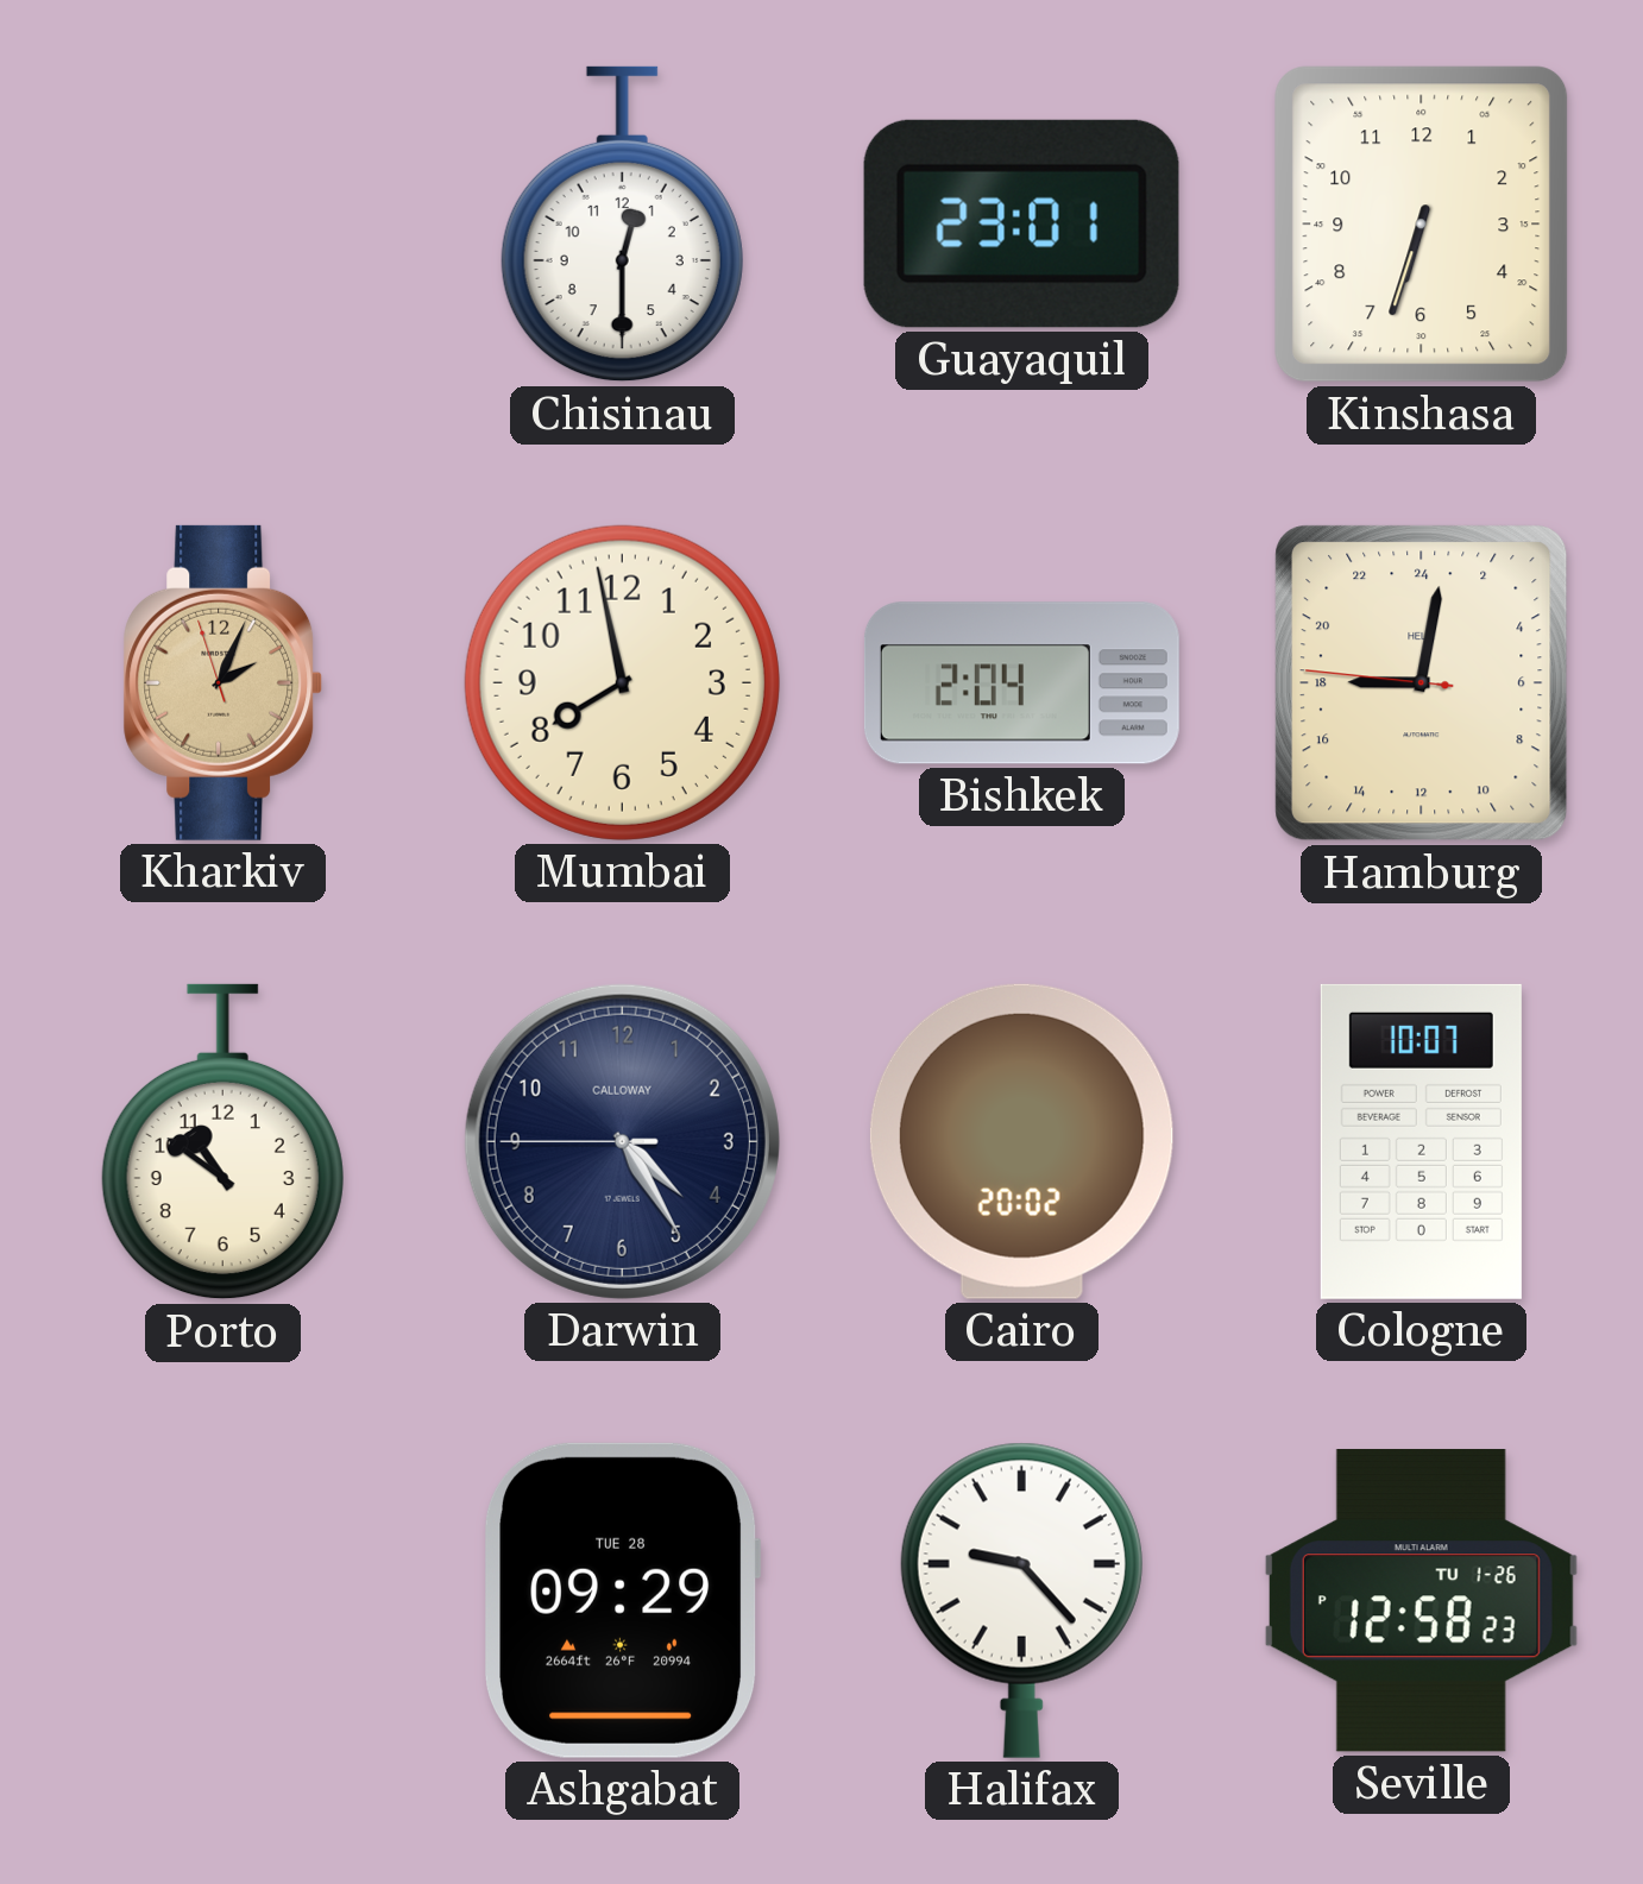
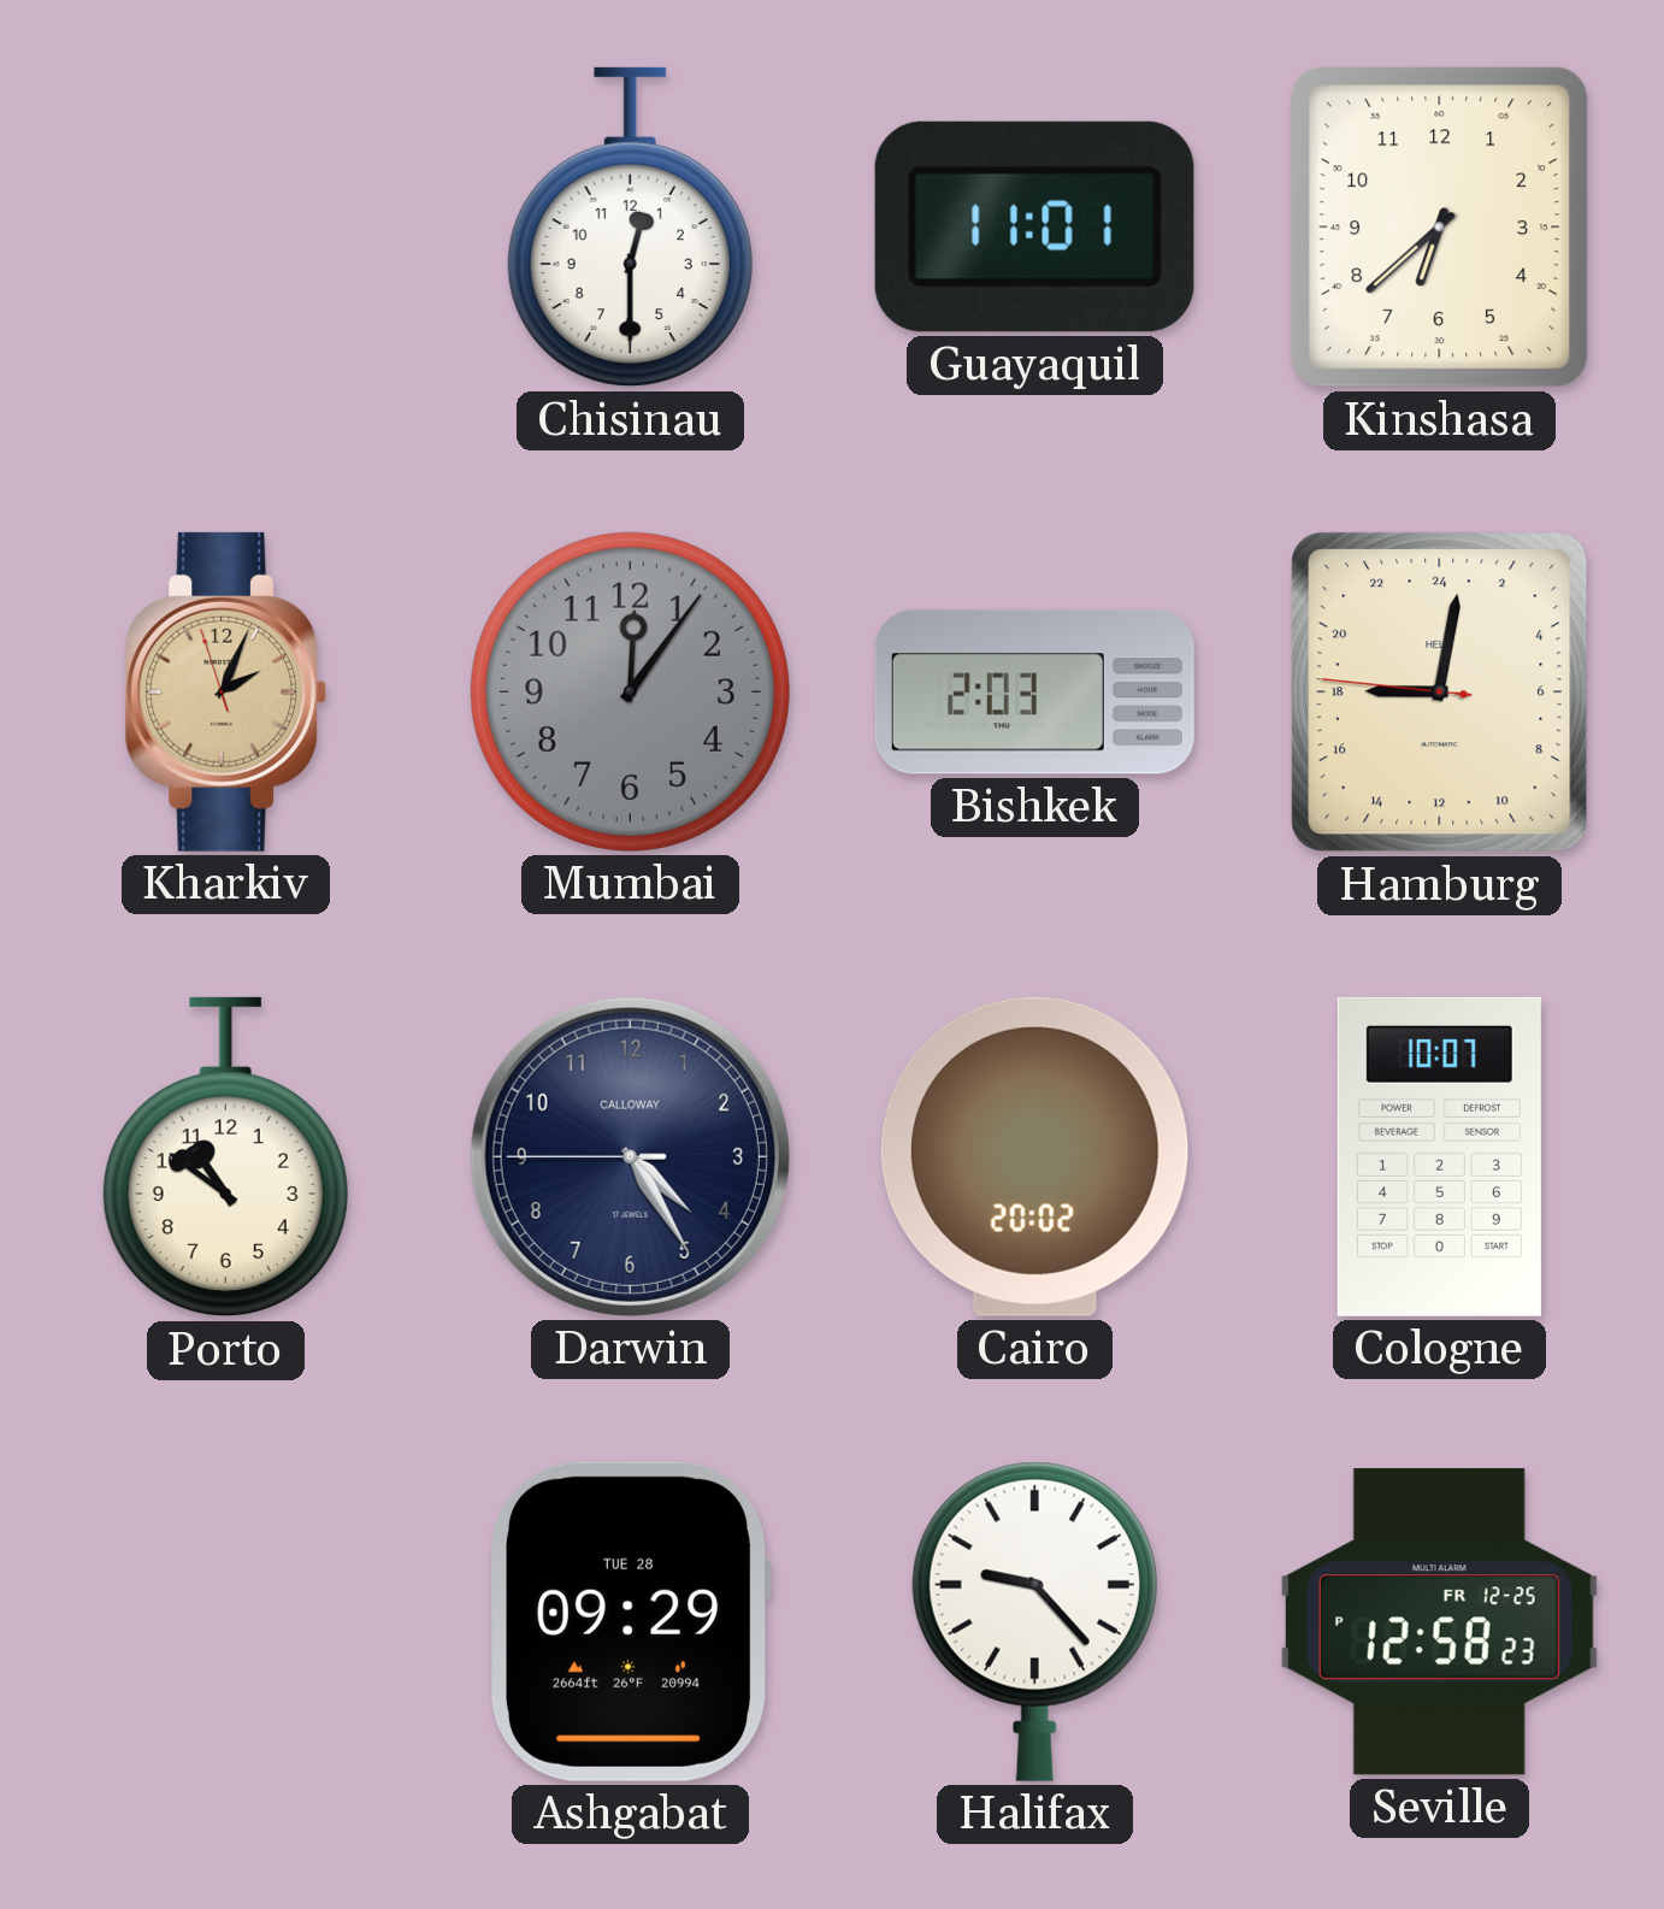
Guayaquil: 23:01 -> 11:01 (1034, 226)
Kinshasa: 6:33 -> 6:38 (1440, 228)
Mumbai: 7:58 -> 12:06 (630, 691)
Mumbai dial: cream -> grey (630, 691)
Bishkek: 2:04 -> 2:03 (1034, 693)
Seville date: TU 1-26 -> FR 12-25 (1439, 1622)
